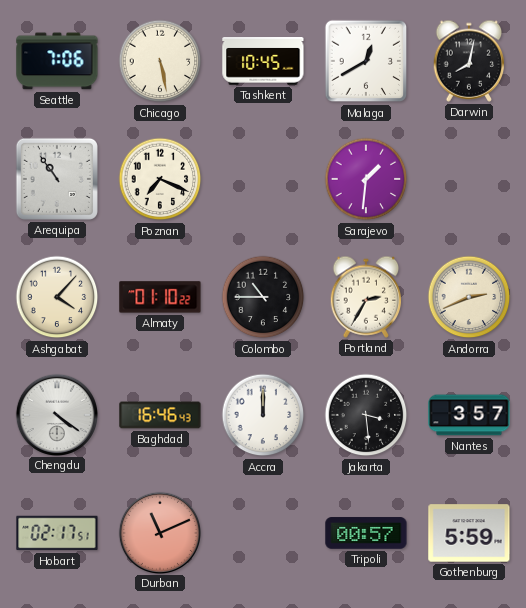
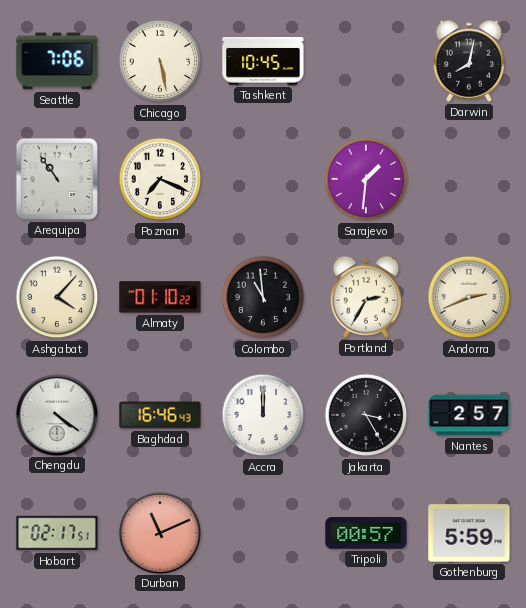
Malaga: 12:40 -> none (366, 61)
Colombo: 10:45 -> 10:59 (263, 297)
Jakarta: 3:29 -> 3:25 (366, 415)
Nantes: 3:57 -> 2:57 (469, 415)
